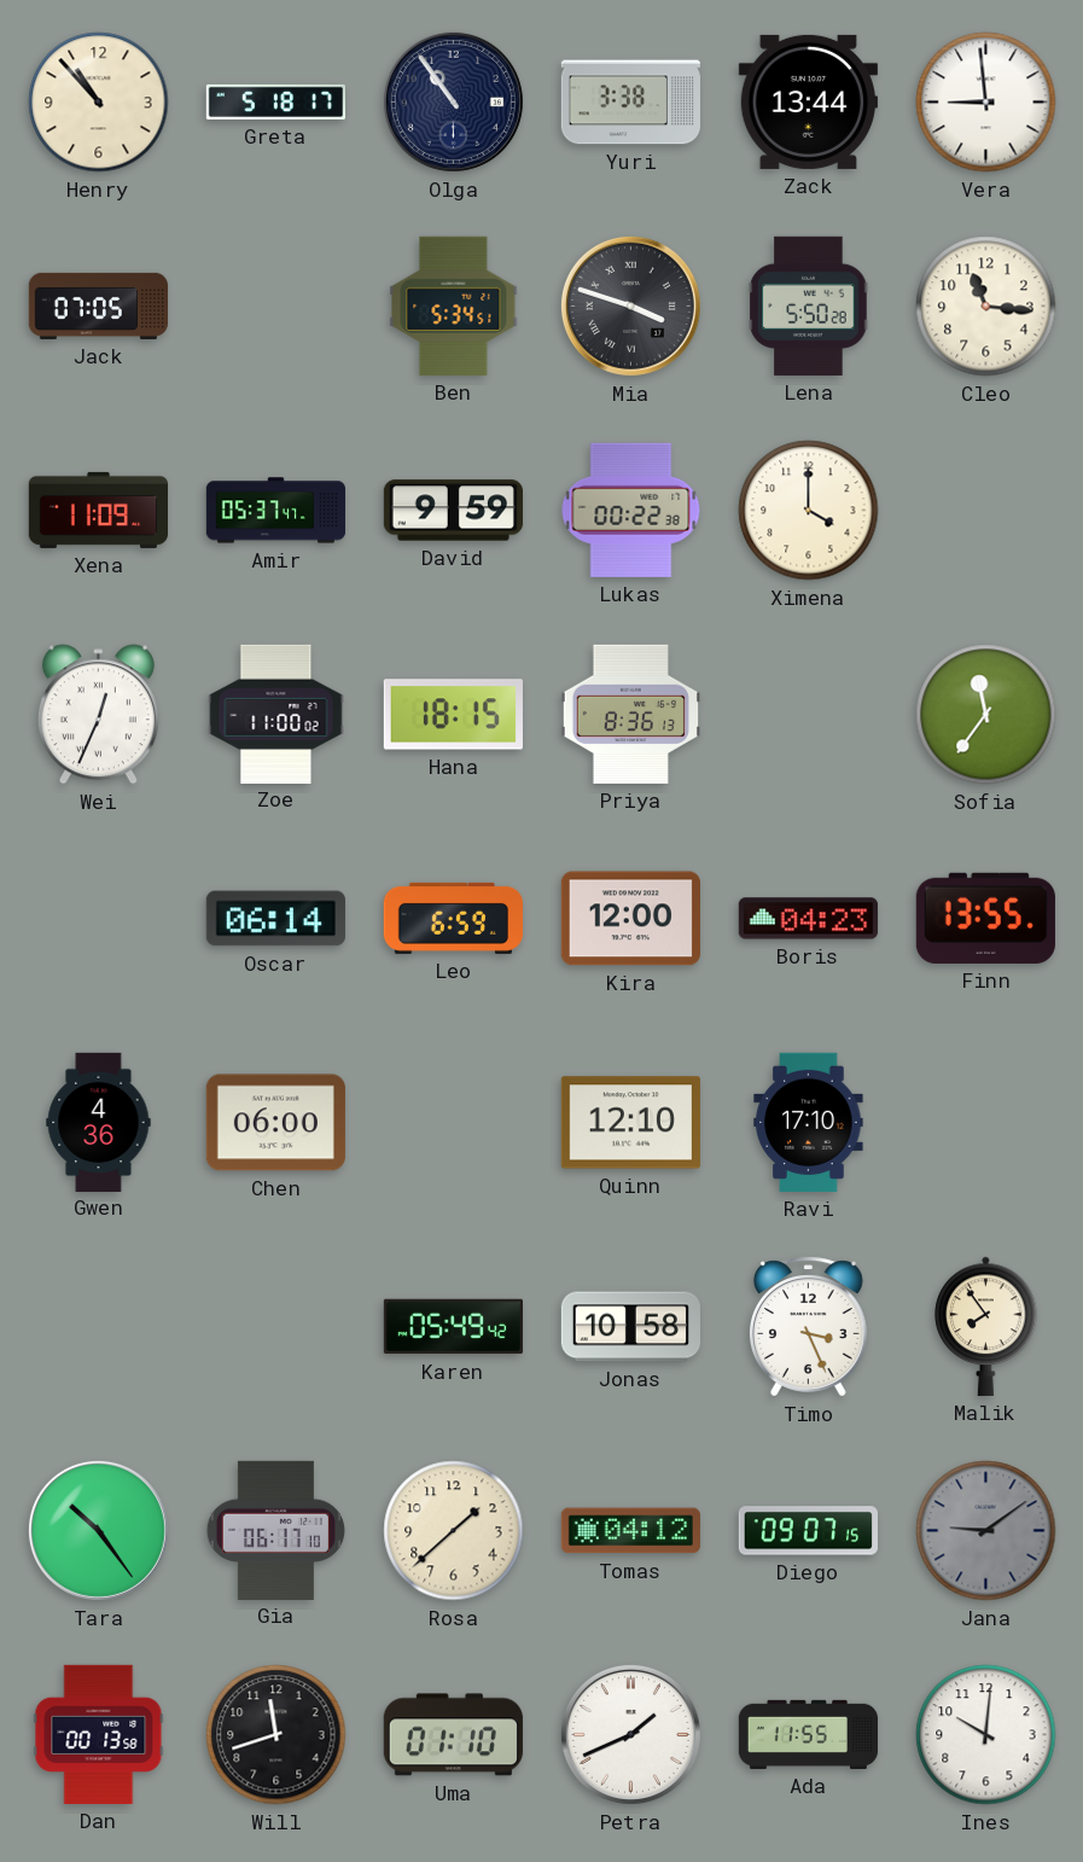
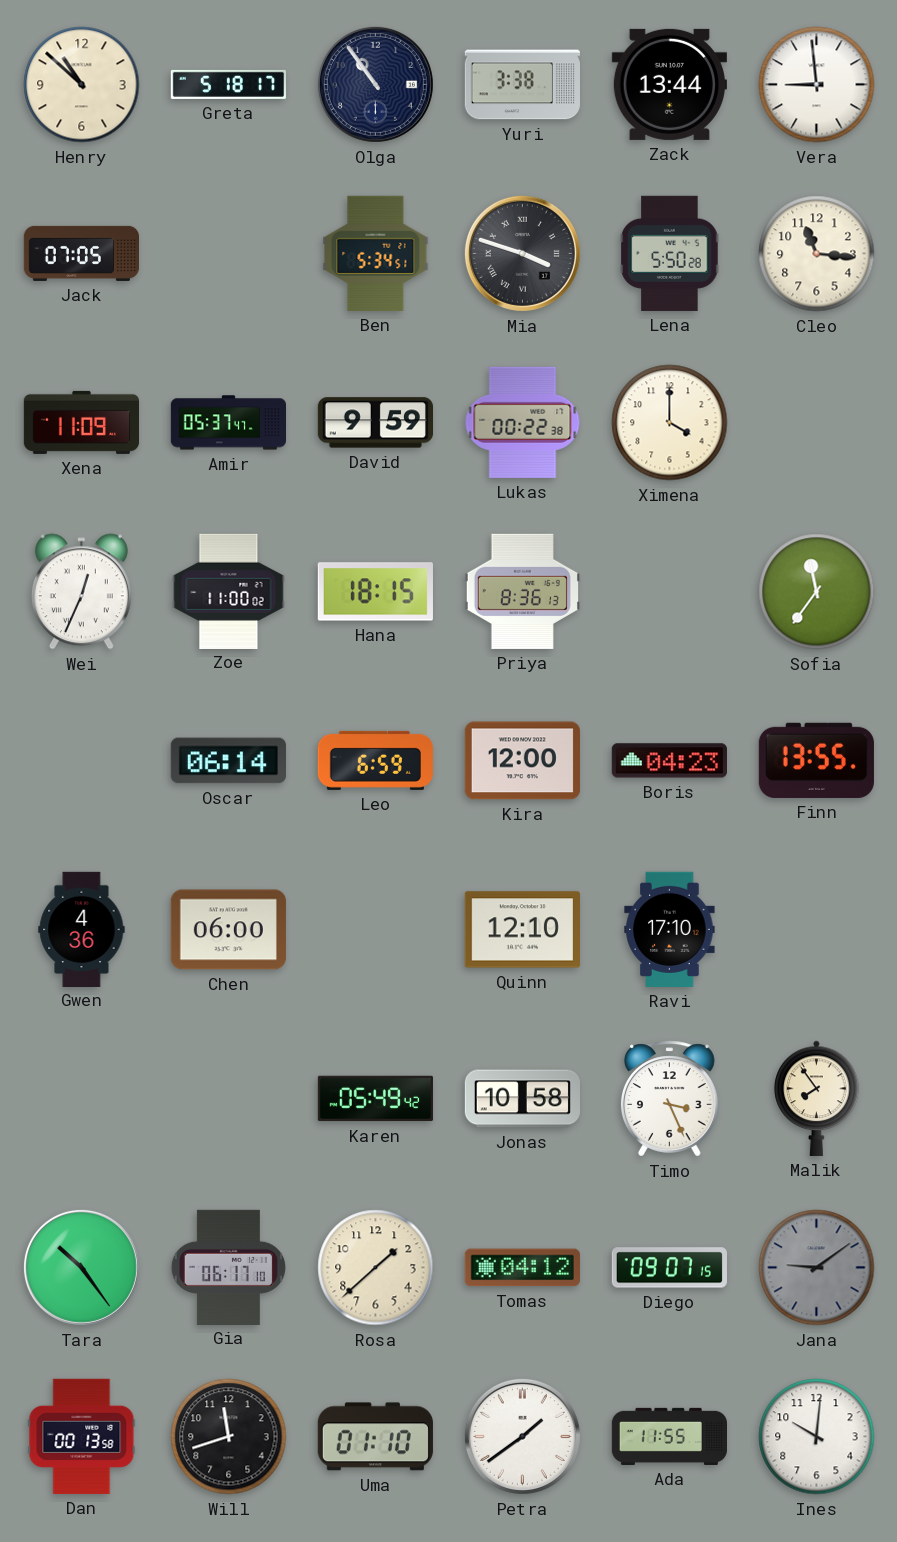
Henry: 10:53 -> 10:52 (82, 85)
Petra: 1:41 -> 1:39 (522, 1436)
